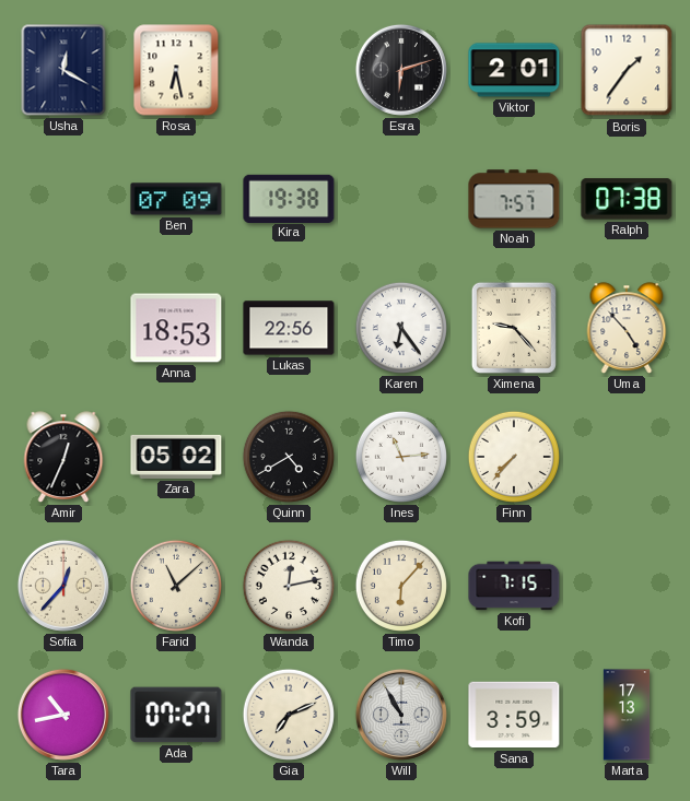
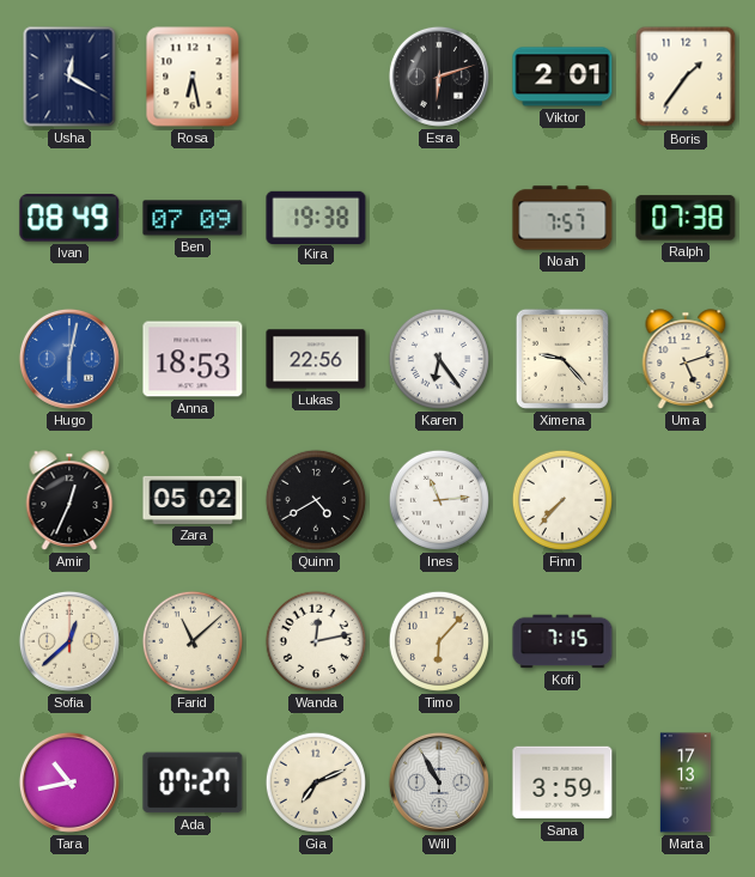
Ivan: none -> 08:49 (69, 218)
Hugo: none -> 6:02 (69, 359)
Uma: 4:53 -> 5:12 (686, 359)
Sofia: 12:37 -> 12:38 (69, 641)
